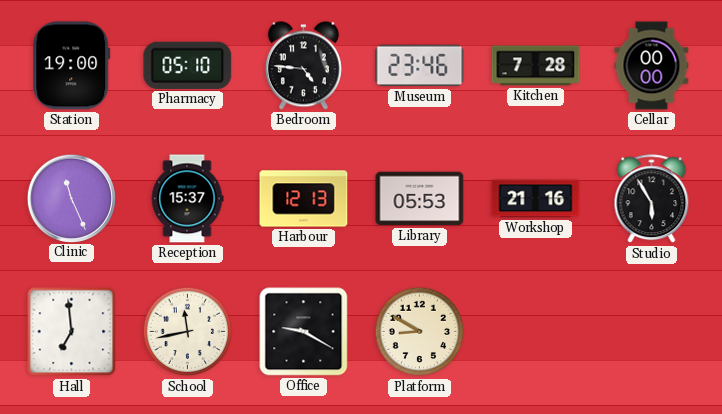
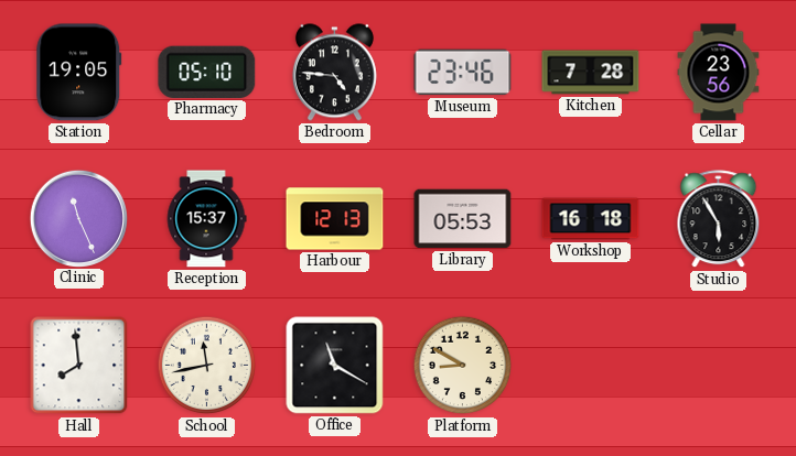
Station: 19:00 -> 19:05 (79, 73)
Cellar: 00:00 -> 23:56 (719, 73)
Workshop: 21:16 -> 16:18 (591, 219)
Hall: 6:59 -> 7:59 (79, 366)
Office: 9:20 -> 11:20 (335, 366)
